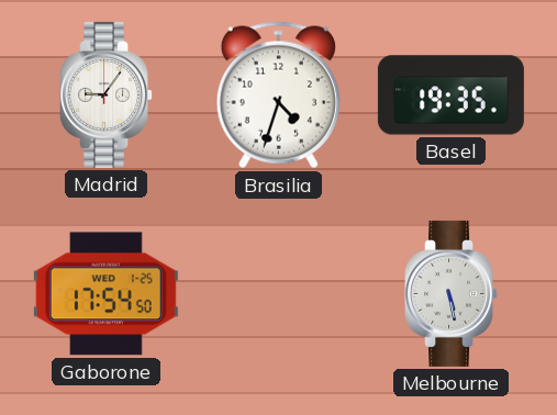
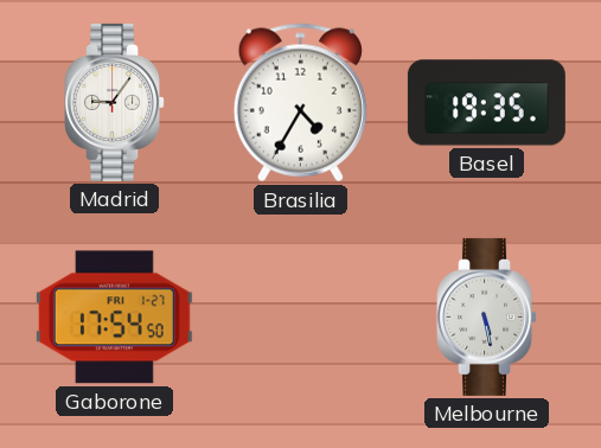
Brasilia: 4:33 -> 4:35 (300, 103)
Gaborone date: WED 1-25 -> FRI 1-27 (114, 318)
